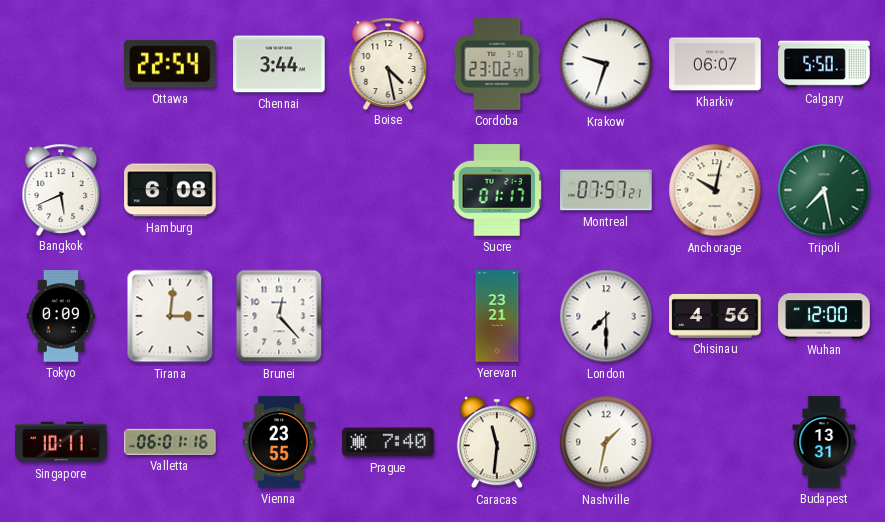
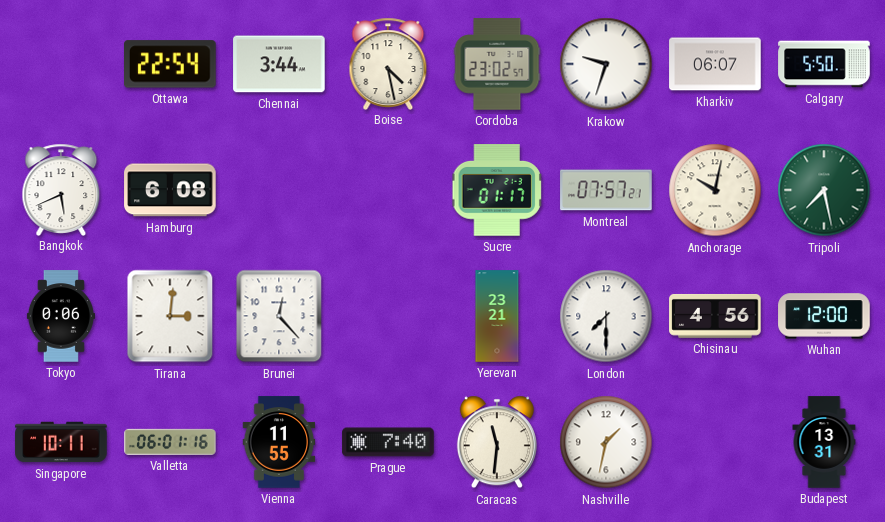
Tokyo: 0:09 -> 0:06 (61, 316)
Vienna: 23:55 -> 11:55 (279, 442)
